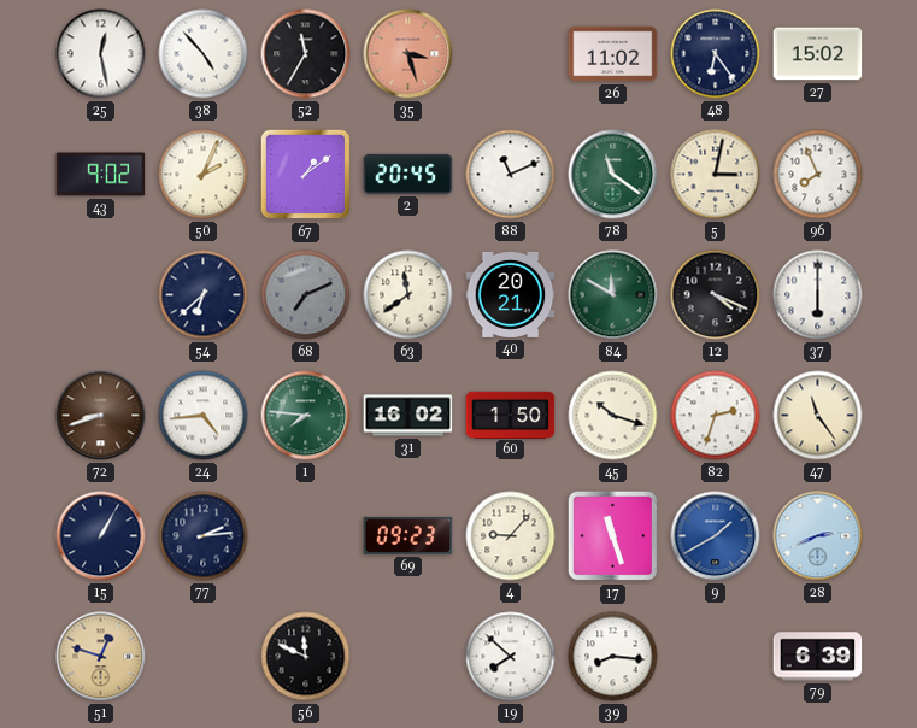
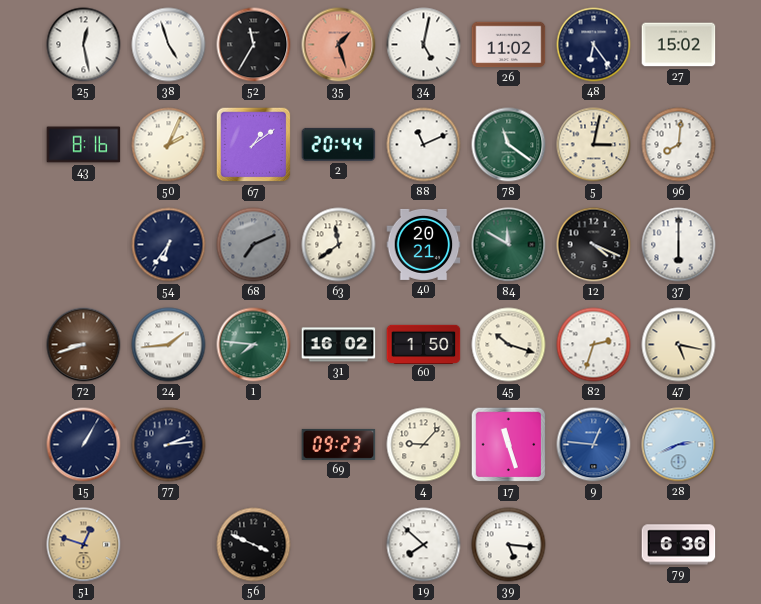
38: 4:53 -> 4:57 (169, 45)
35: 3:27 -> 1:27 (339, 45)
34: none -> 5:02 (424, 45)
43: 9:02 -> 8:16 (84, 145)
2: 20:45 -> 20:44 (339, 144)
96: 7:56 -> 8:01 (679, 145)
54: 6:38 -> 6:36 (169, 245)
24: 4:44 -> 1:44 (169, 345)
47: 11:24 -> 5:17 (679, 345)
9: 1:40 -> 12:46 (594, 445)
56: 11:49 -> 3:49 (254, 545)
39: 8:16 -> 5:16 (509, 545)
79: 6:39 -> 6:36 (679, 545)
